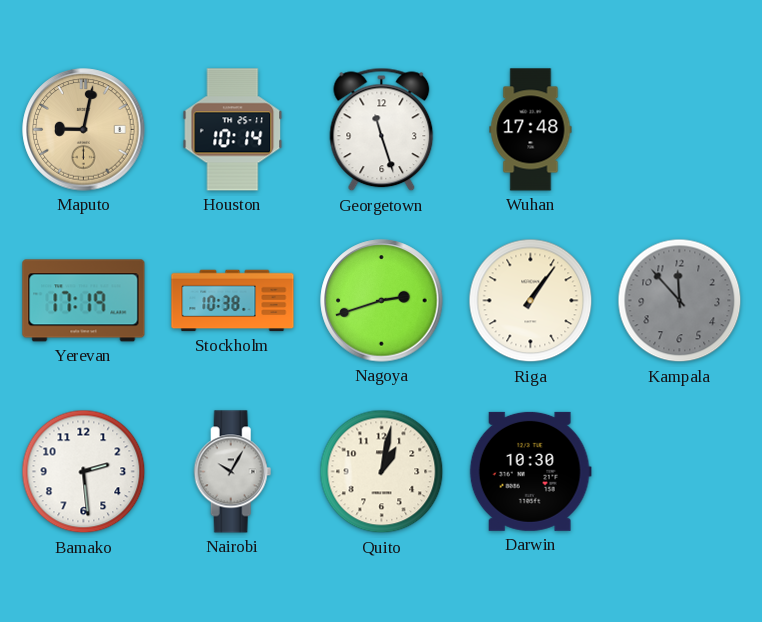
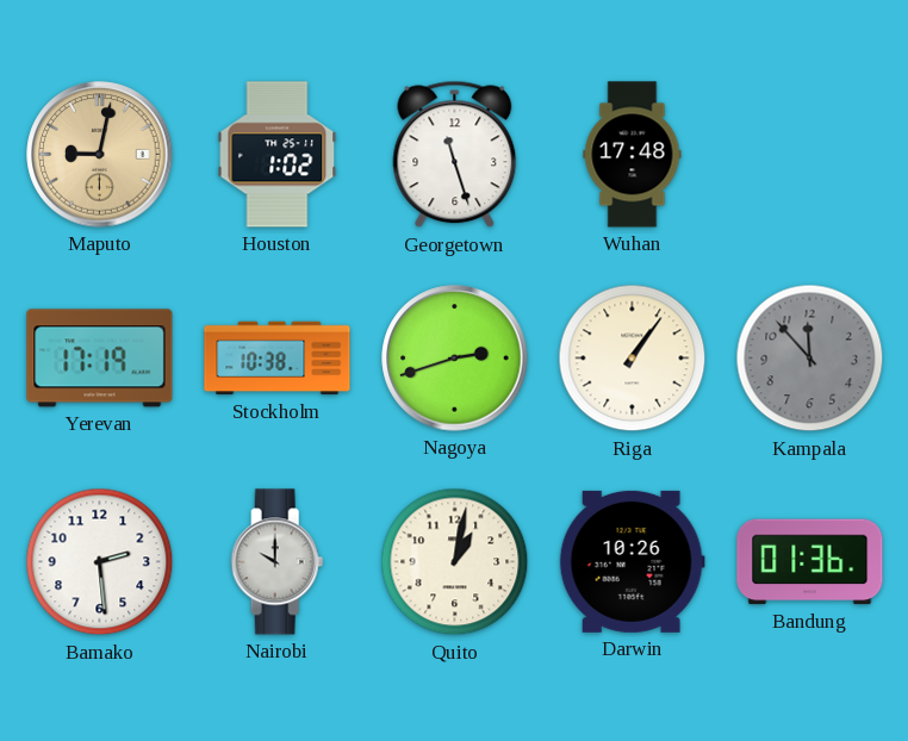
Houston: 10:14 -> 1:02 (278, 155)
Nairobi: 10:05 -> 10:00 (278, 562)
Darwin: 10:30 -> 10:26 (632, 561)
Bandung: none -> 01:36 (810, 562)
